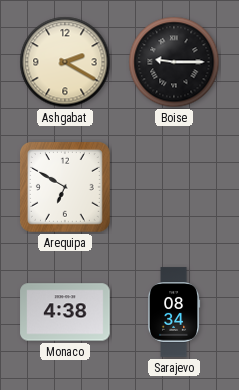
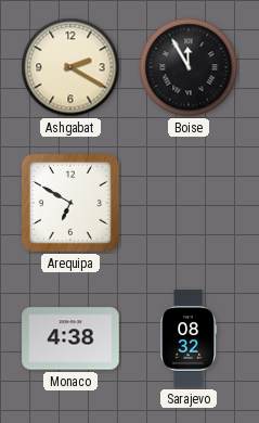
Boise: 9:15 -> 11:55 (189, 67)
Sarajevo: 08:34 -> 08:32 (189, 338)
